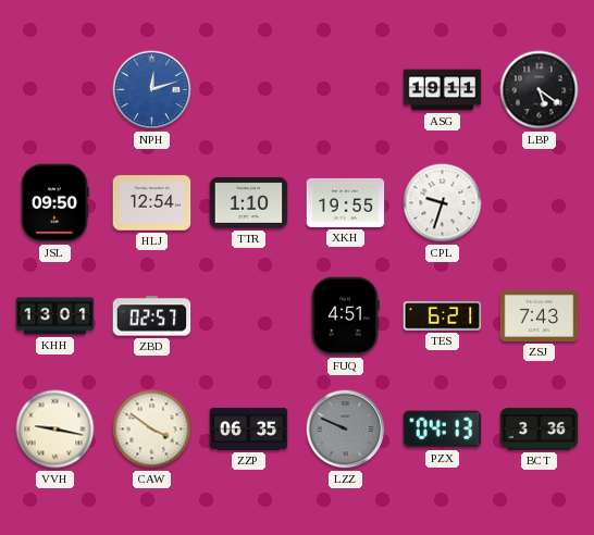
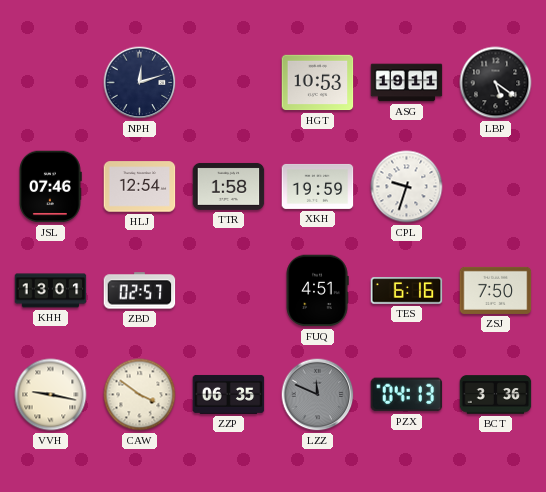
NPH dial: blue -> navy (140, 83)
HGT: none -> 10:53 (318, 83)
JSL: 09:50 -> 07:46 (50, 187)
TTR: 1:10 -> 1:58 (229, 186)
XKH: 19:55 -> 19:59 (318, 186)
TES: 6:21 -> 6:16 (407, 291)
ZSJ: 7:43 -> 7:50 (496, 290)
LZZ: 9:49 -> 11:49 (318, 395)
